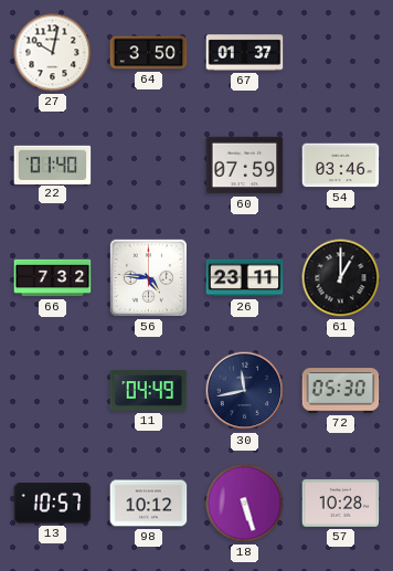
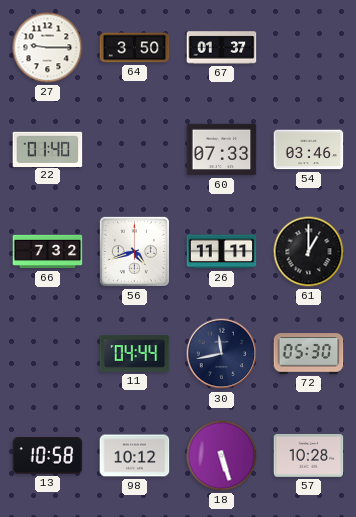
27: 10:02 -> 9:15 (48, 48)
60: 07:59 -> 07:33 (222, 150)
56: 4:46 -> 4:42 (134, 251)
26: 23:11 -> 11:11 (222, 252)
11: 04:49 -> 04:44 (135, 354)
13: 10:57 -> 10:58 (48, 456)
